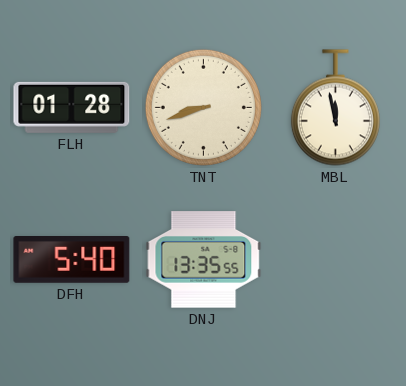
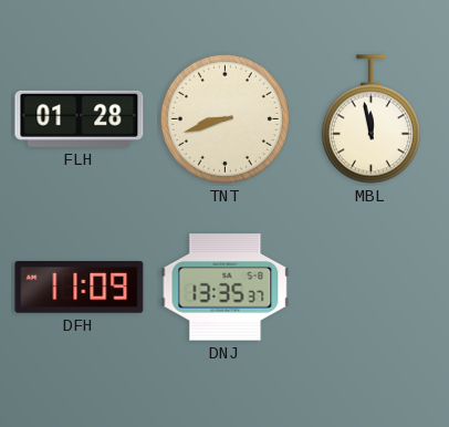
DFH: 5:40 -> 11:09 (80, 288)
DNJ: 13:35:55 -> 13:35:37 (226, 288)
